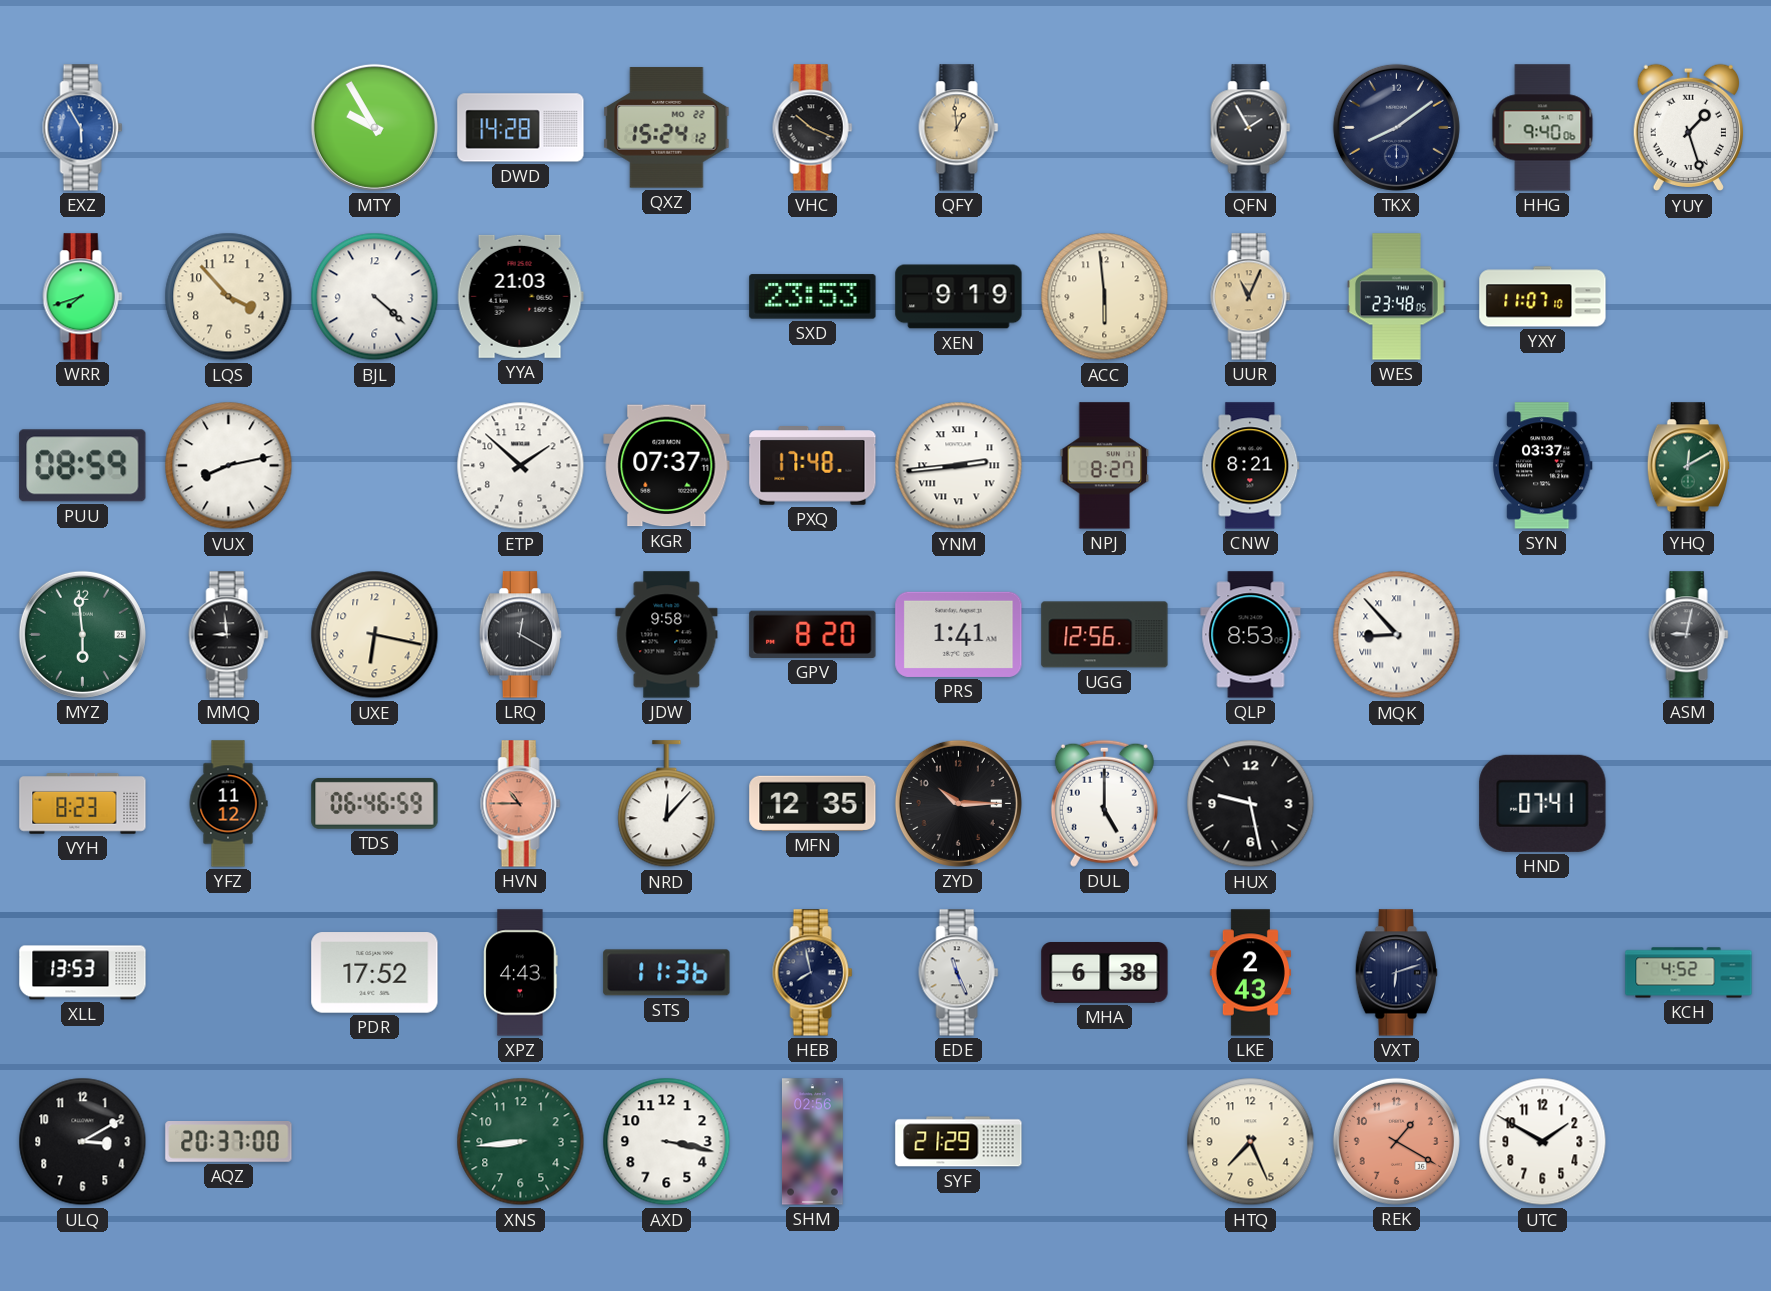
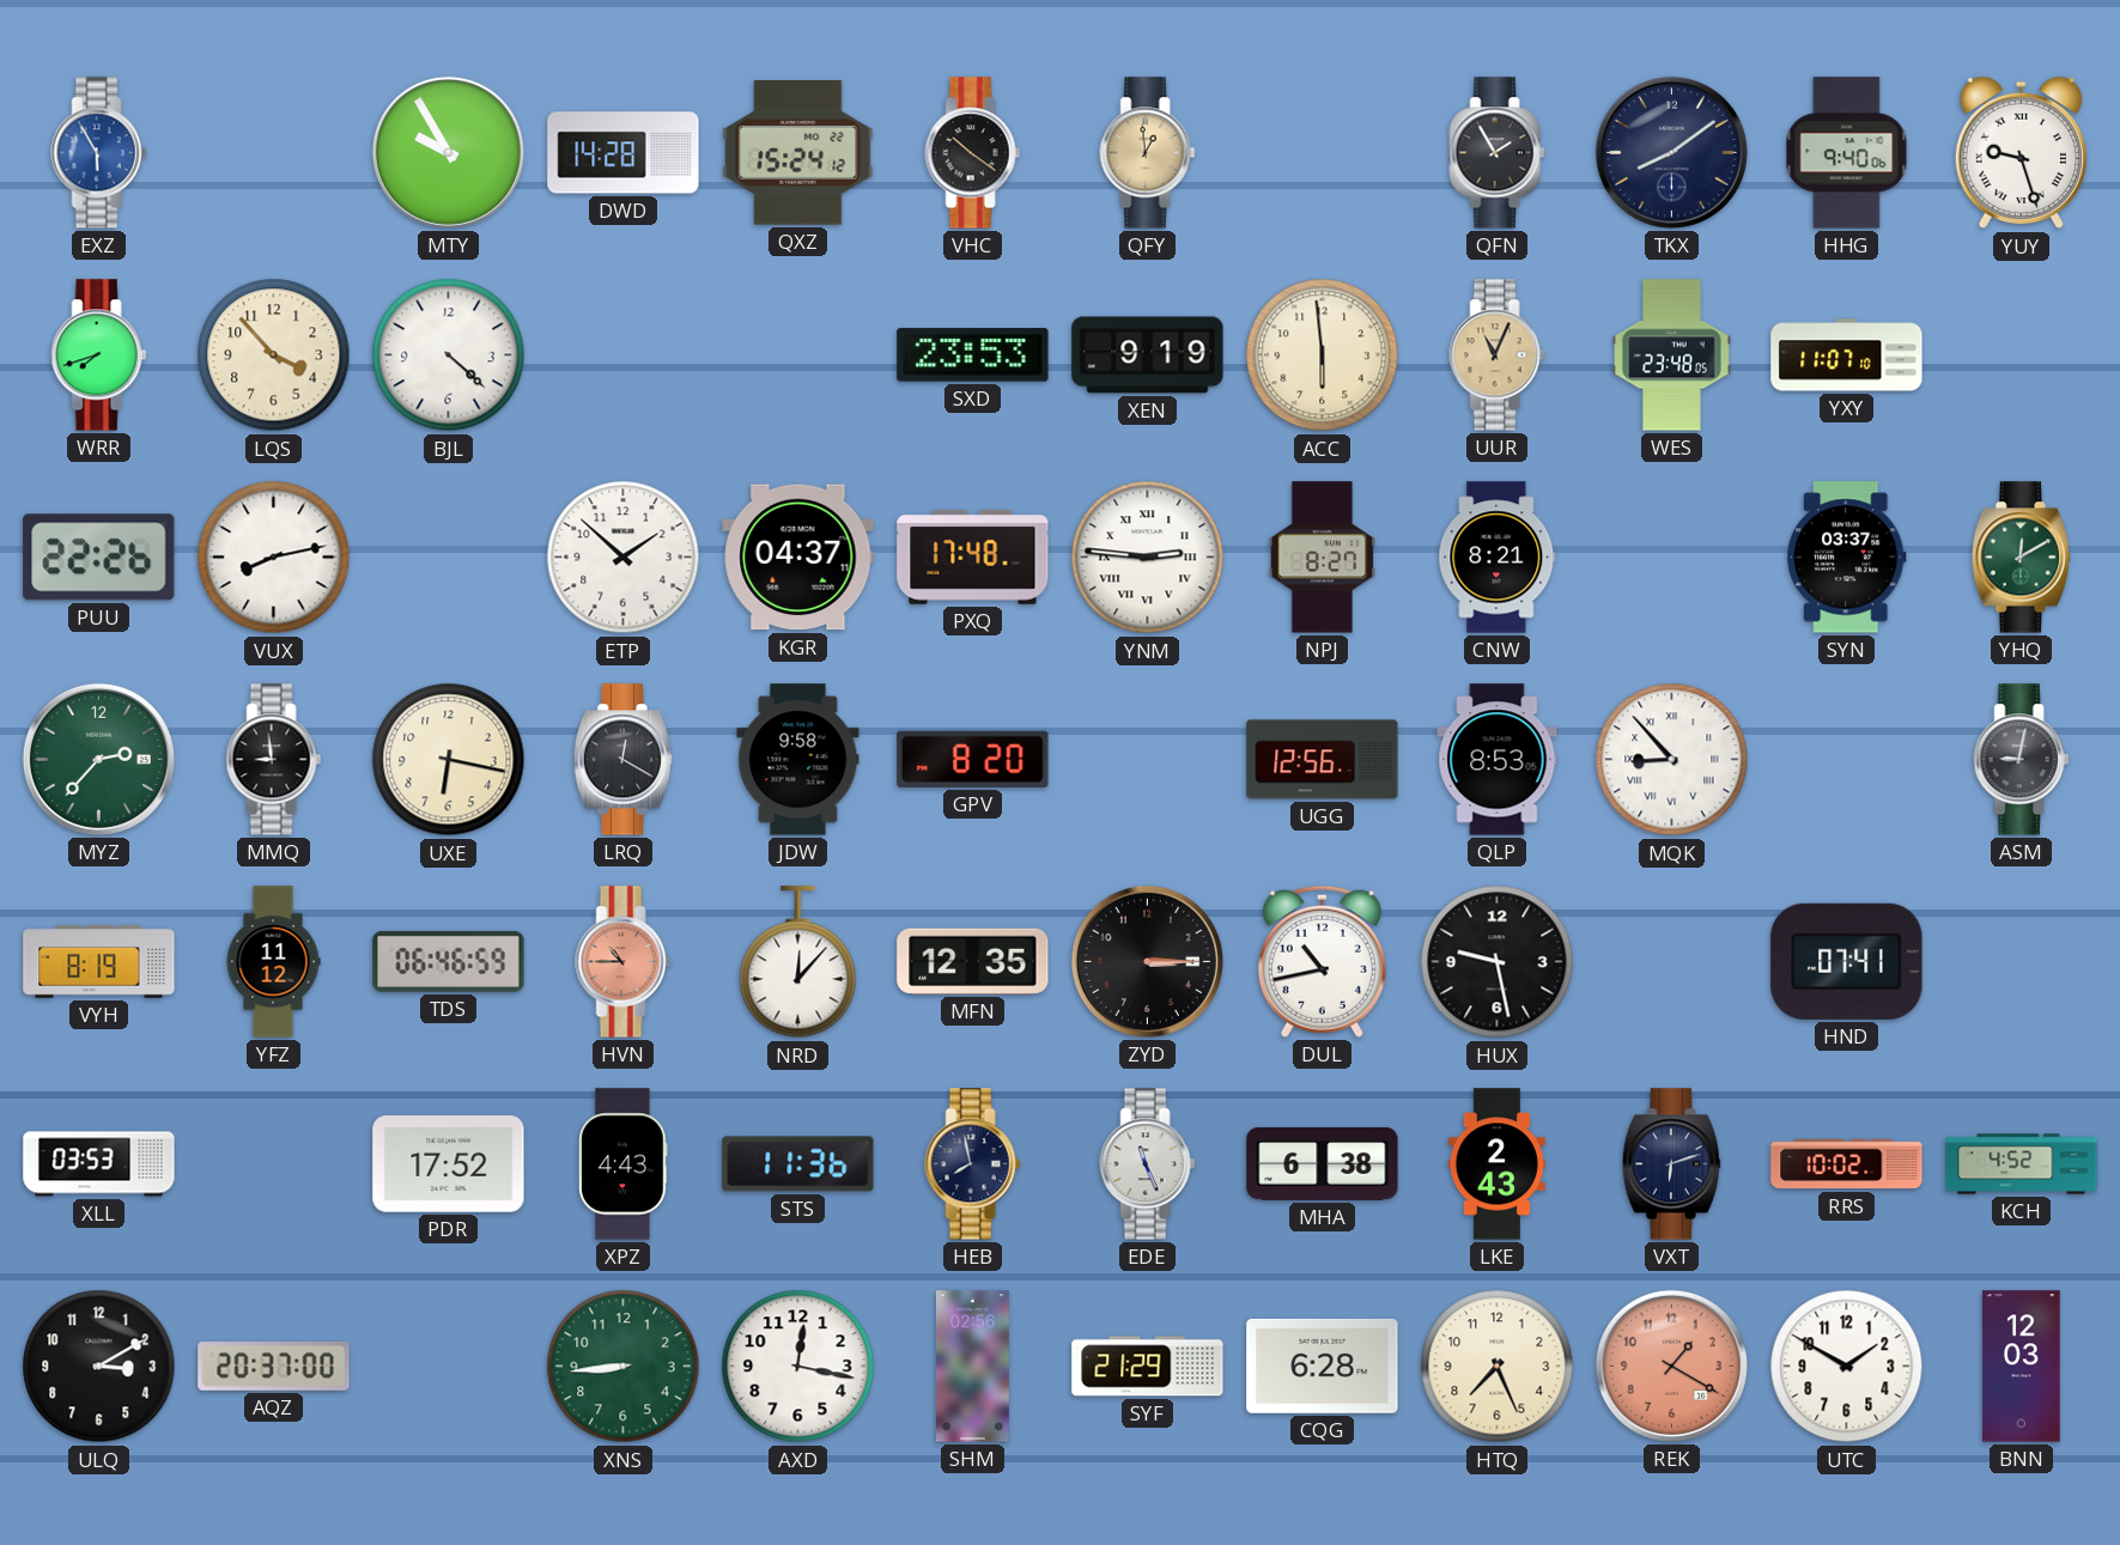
VHC: 10:19 -> 10:21 (973, 153)
YUY: 1:27 -> 9:27 (2021, 153)
YYA: 21:03 -> none (520, 296)
PUU: 08:59 -> 22:26 (99, 558)
KGR: 07:37 -> 04:37 (798, 558)
YNM: 2:44 -> 2:46 (1148, 558)
MYZ: 5:59 -> 2:37 (98, 759)
PRS: 1:41 -> none (959, 634)
VYH: 8:23 -> 8:19 (99, 962)
ZYD: 10:15 -> 3:15 (1147, 961)
DUL: 5:00 -> 10:43 (1322, 961)
XLL: 13:53 -> 03:53 (99, 1164)
RRS: none -> 10:02 (1847, 1164)
AXD: 3:17 -> 12:17 (798, 1367)
CQG: none -> 6:28 (1323, 1365)
BNN: none -> 12:03 (2022, 1367)
